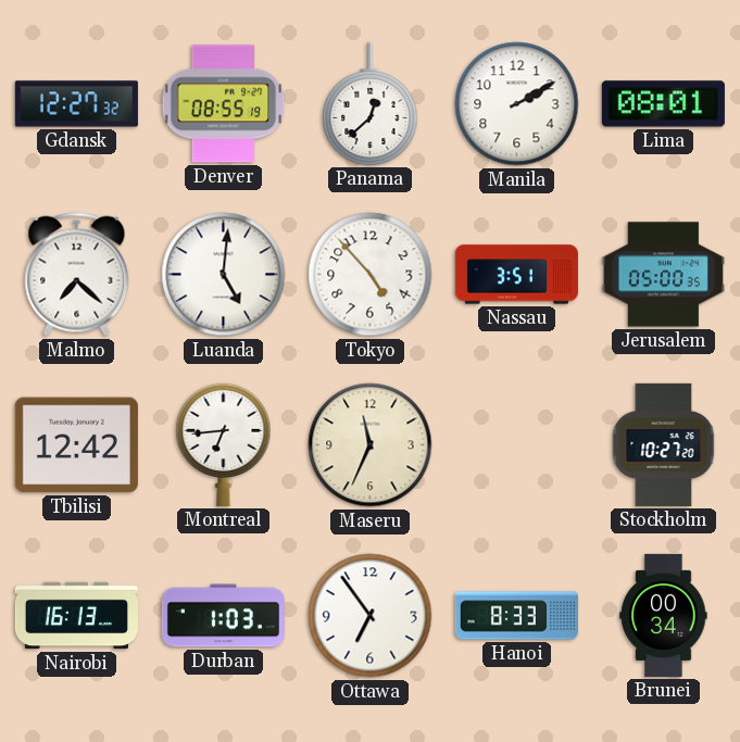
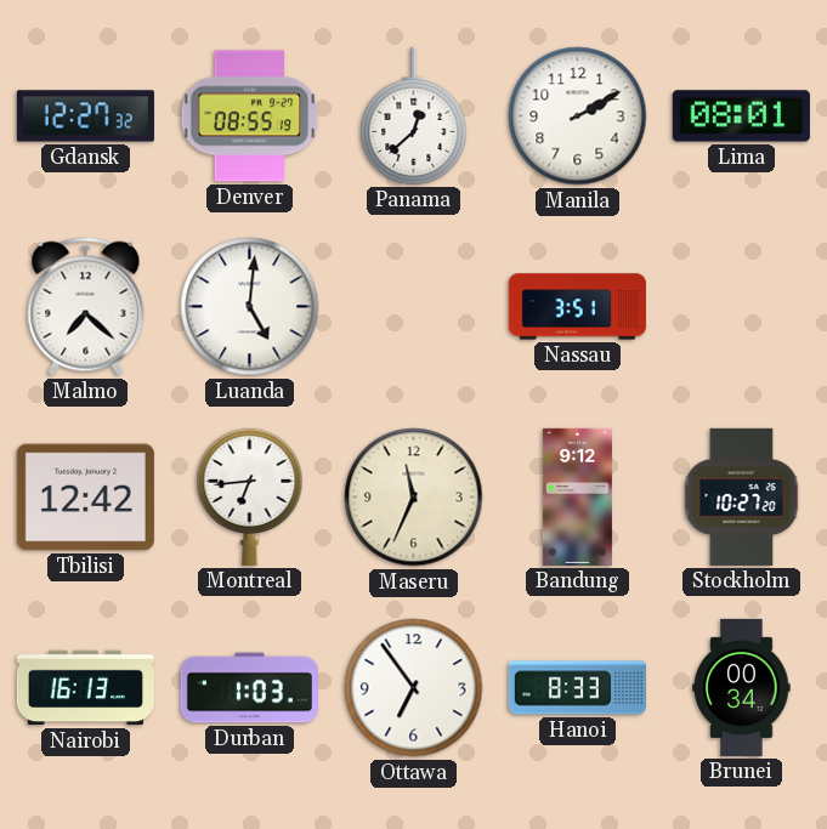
Tokyo: 4:53 -> none (371, 275)
Jerusalem: 05:00 -> none (663, 275)
Bandung: none -> 9:12 (577, 496)
